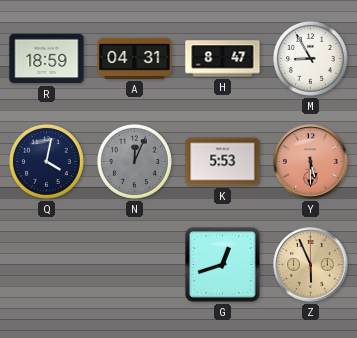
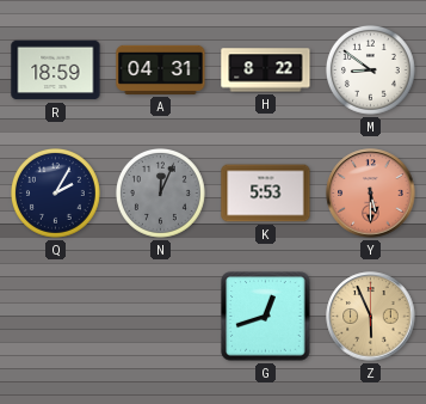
H: 8:47 -> 8:22 (266, 71)
M: 8:55 -> 8:51 (370, 69)
Q: 4:02 -> 2:05 (55, 192)
